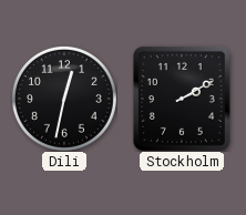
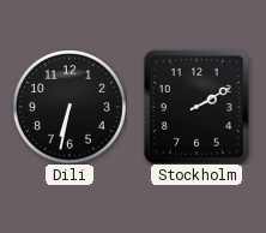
Dili: 12:32 -> 6:32 (69, 107)
